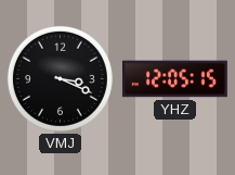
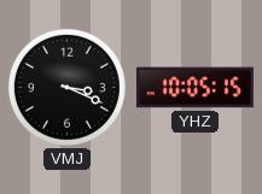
YHZ: 12:05 -> 10:05 (194, 88)
